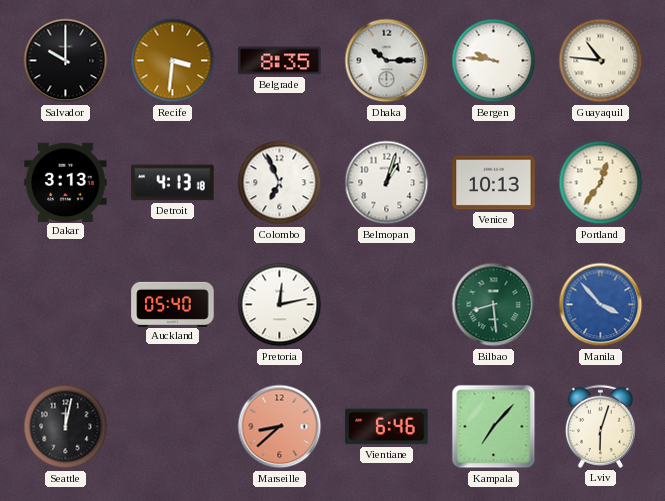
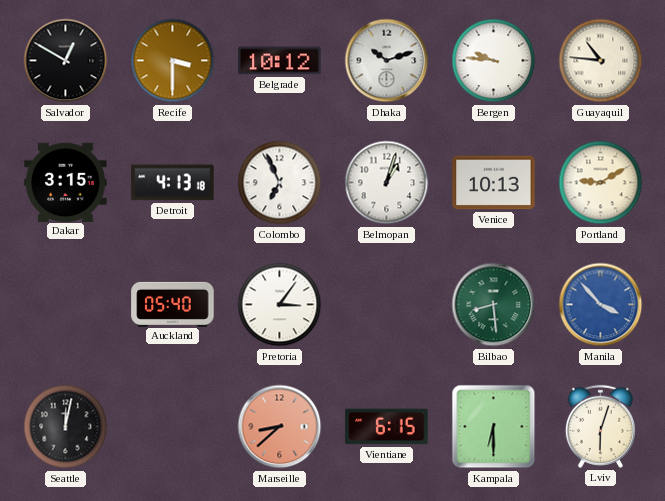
Salvador: 10:00 -> 12:50 (66, 61)
Recife: 3:31 -> 3:30 (173, 61)
Belgrade: 8:35 -> 10:12 (280, 61)
Dhaka: 10:15 -> 10:12 (387, 61)
Dakar: 3:13 -> 3:15 (66, 182)
Portland: 12:36 -> 9:10 (601, 183)
Pretoria: 12:13 -> 3:06 (280, 305)
Vientiane: 6:46 -> 6:15 (387, 427)
Kampala: 7:07 -> 6:30 (494, 427)
